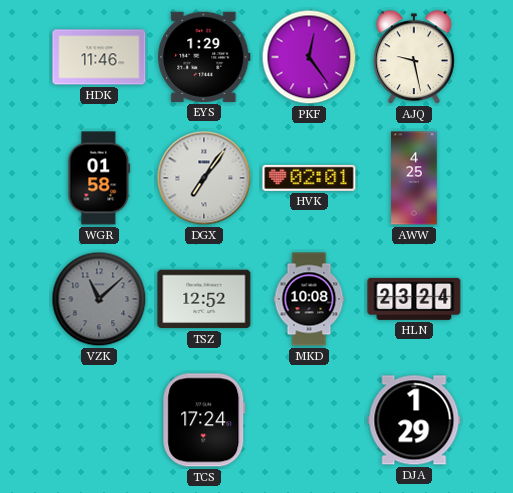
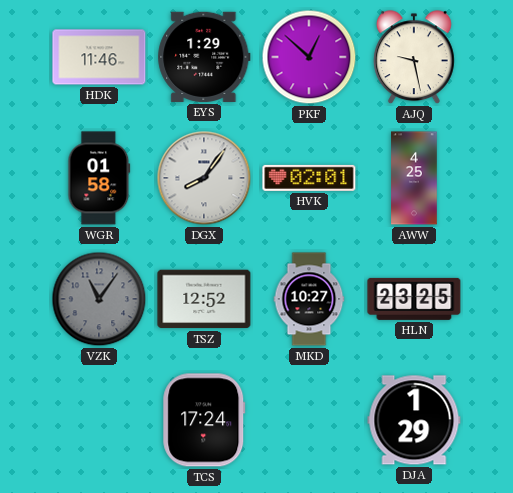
PKF: 12:24 -> 12:52 (309, 57)
DGX: 7:06 -> 8:06 (204, 178)
VZK: 11:08 -> 11:06 (99, 299)
MKD: 10:08 -> 10:27 (309, 299)
HLN: 23:24 -> 23:25 (414, 299)
